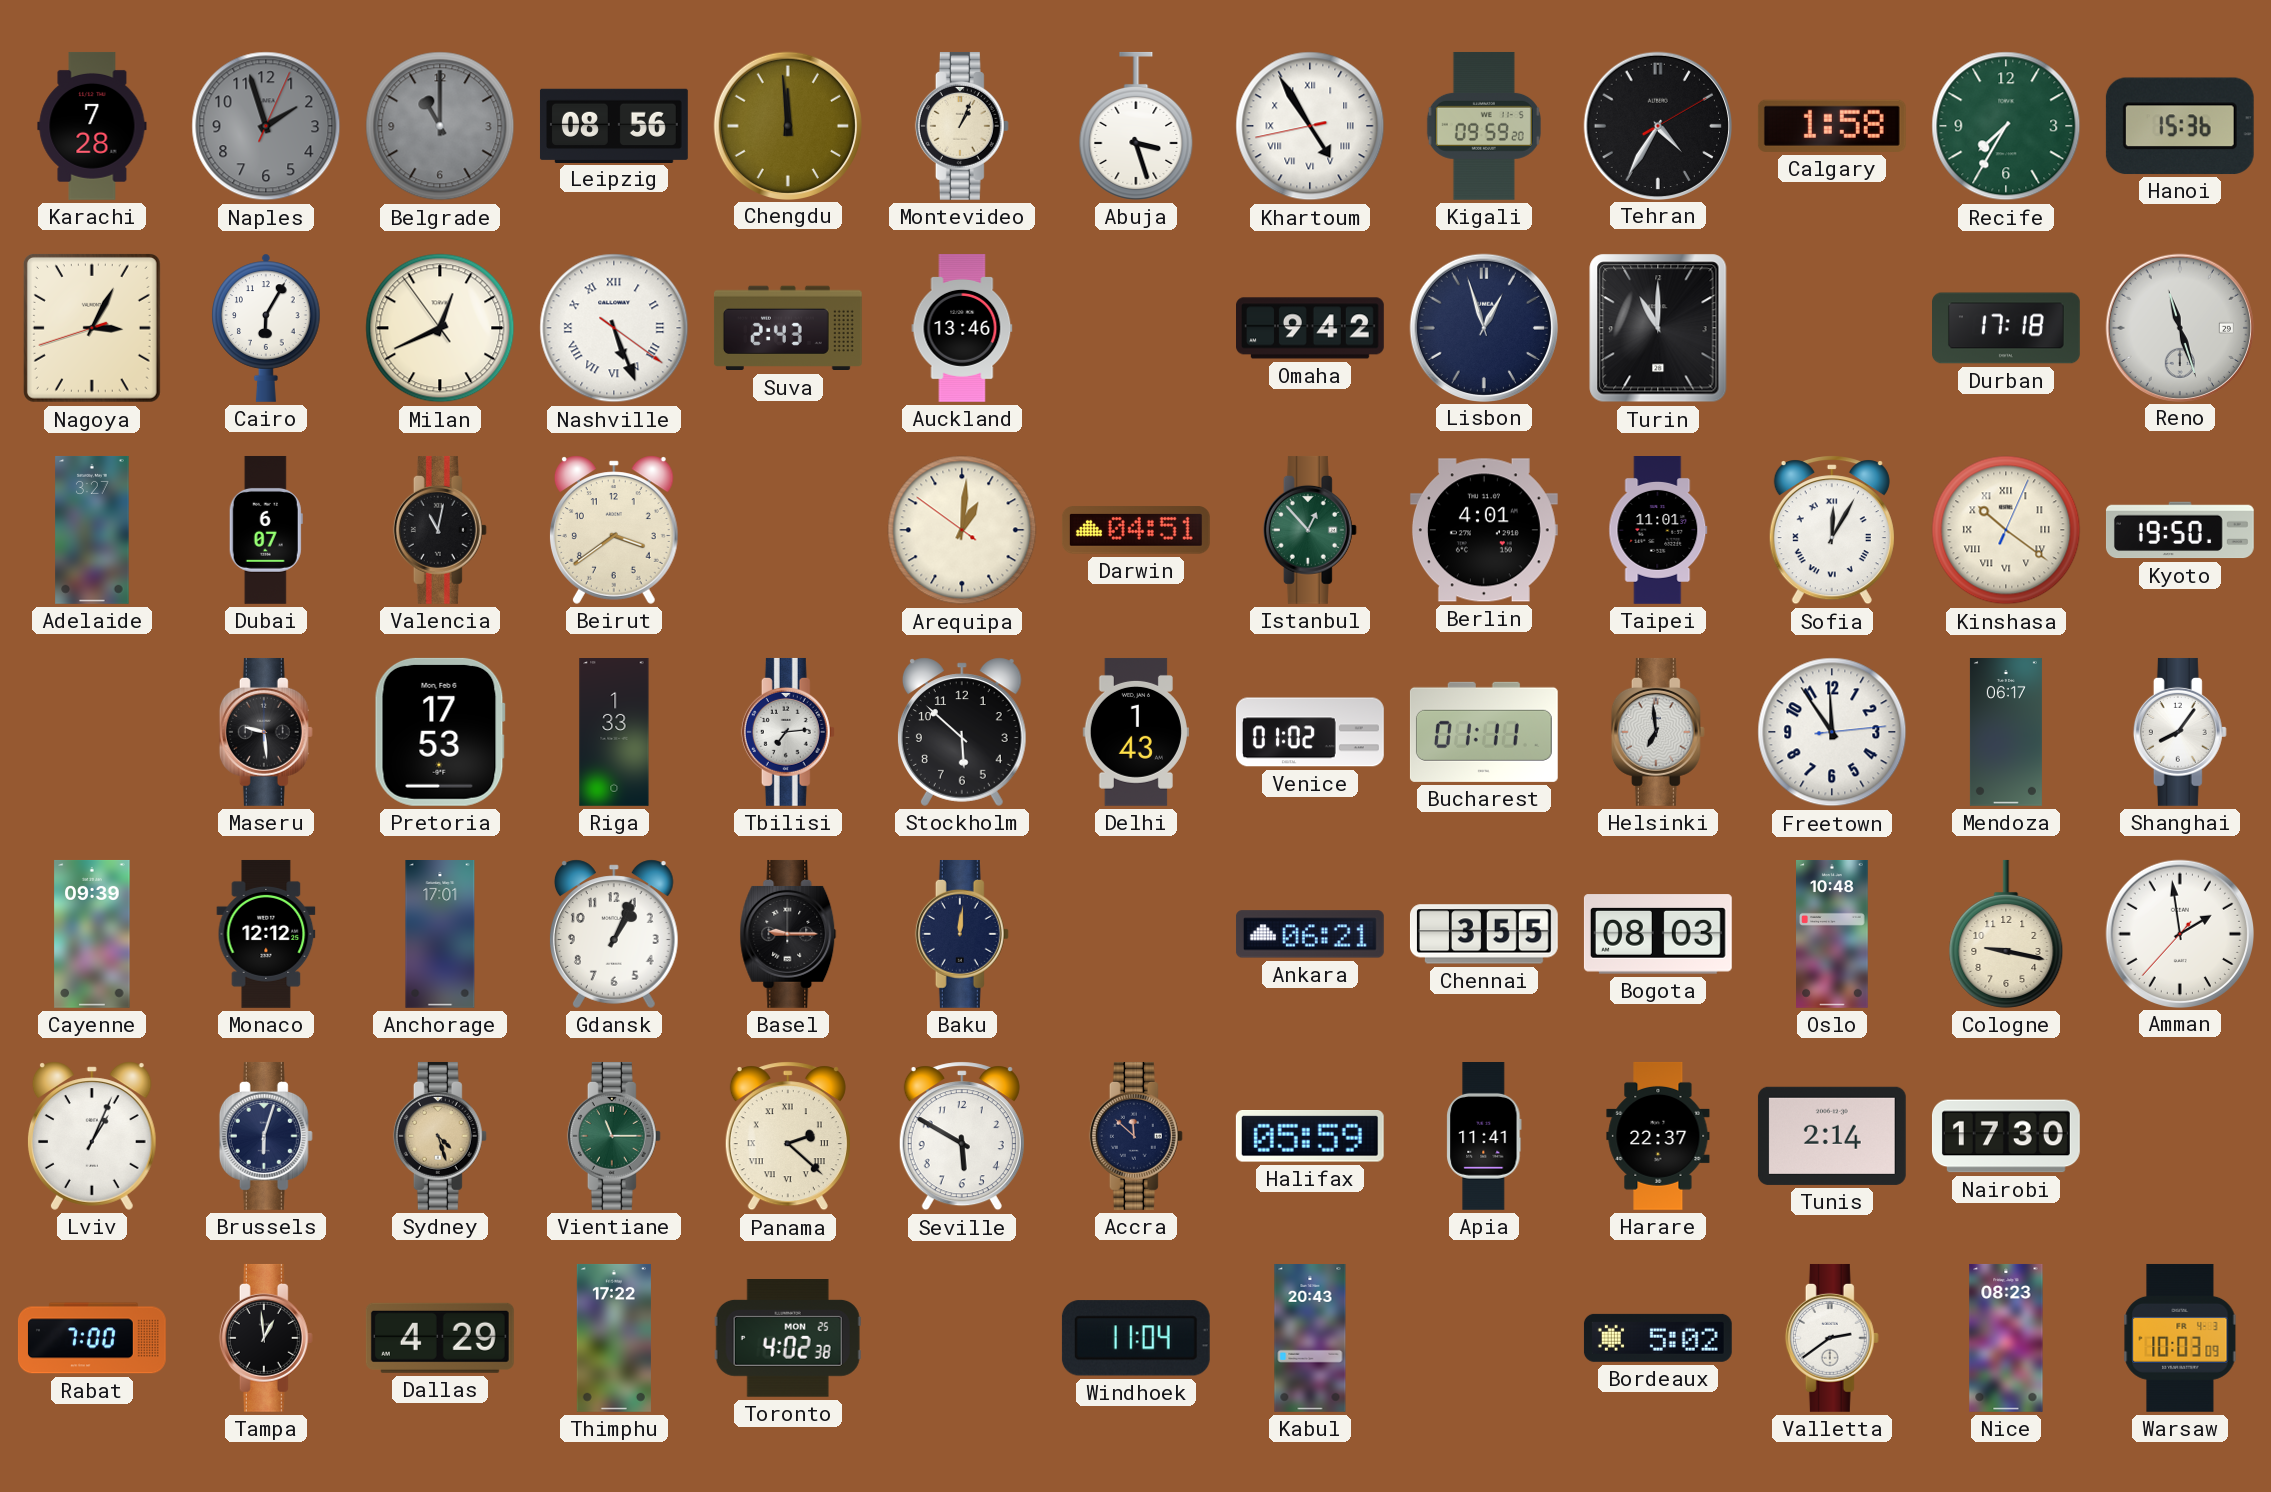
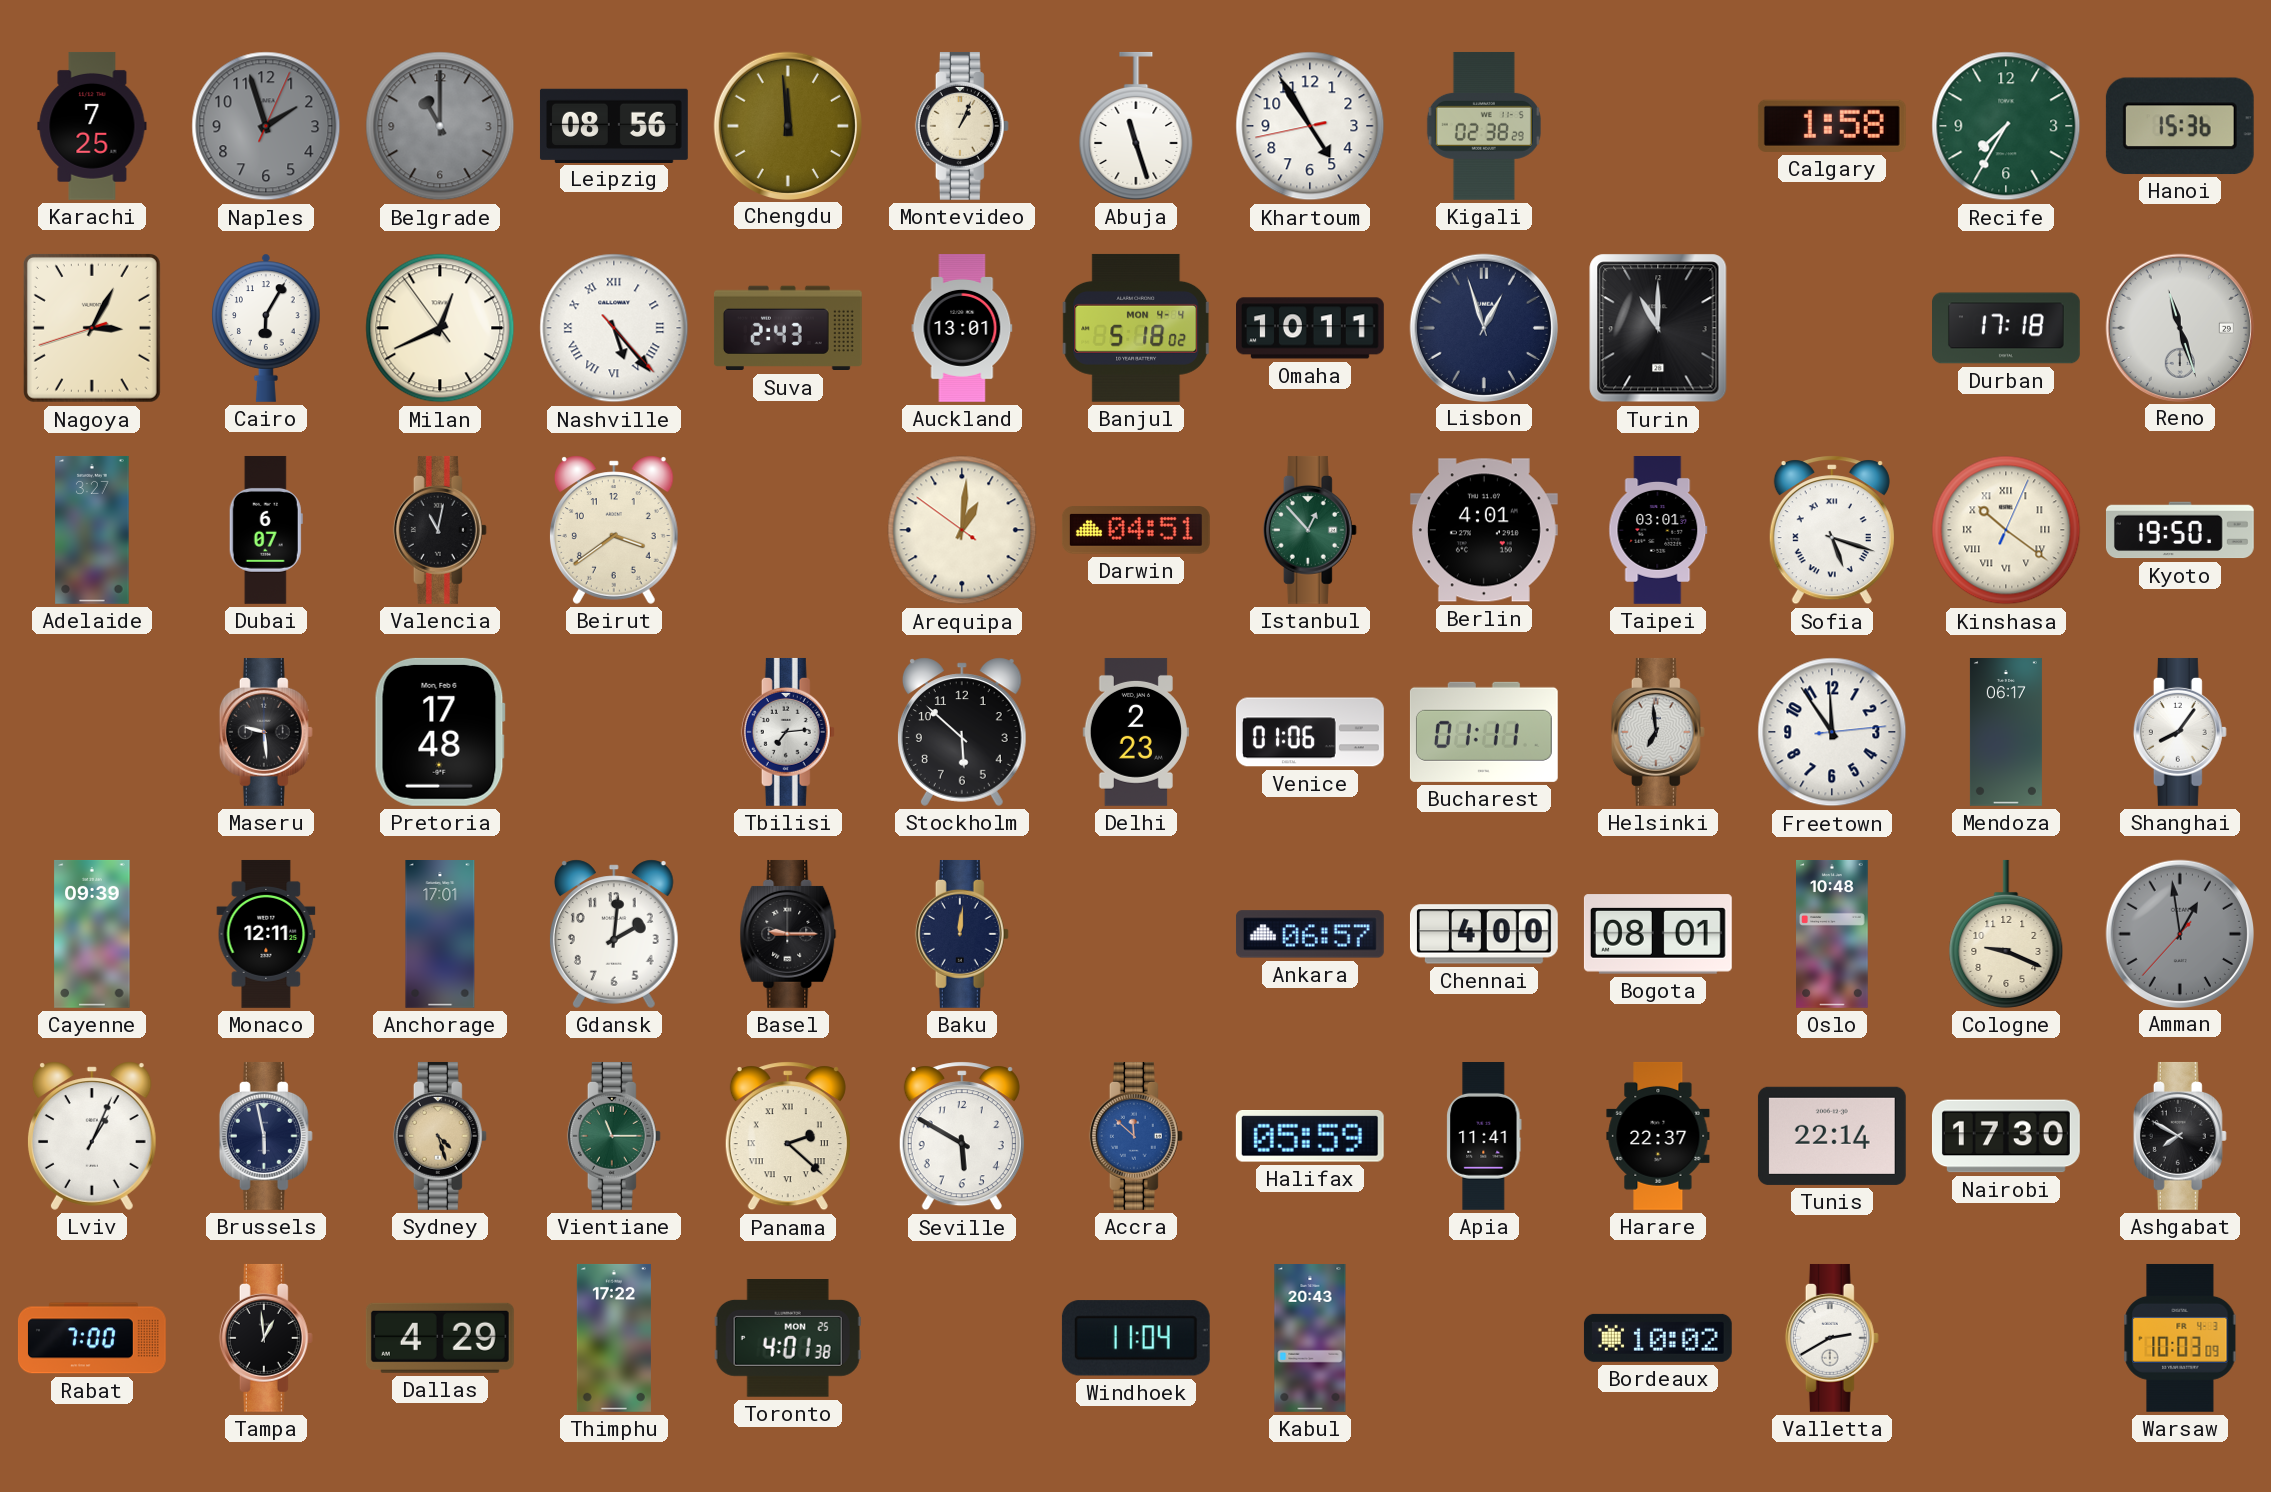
Karachi: 7:28 -> 7:25 (92, 126)
Abuja: 3:27 -> 11:27 (1136, 126)
Khartoum numerals: Roman -> Arabic (1310, 126)
Kigali: 09:59 -> 02:38 (1484, 126)
Tehran: 4:35 -> none (1657, 125)
Nashville: 5:26 -> 5:23 (614, 328)
Auckland: 13:46 -> 13:01 (962, 329)
Banjul: none -> 5:18 (1136, 328)
Omaha: 9:42 -> 10:11 (1311, 328)
Taipei: 11:01 -> 03:01 (1658, 531)
Sofia: 12:05 -> 5:18 (1832, 530)
Pretoria: 17:53 -> 17:48 (440, 732)
Riga: 1:33 -> none (614, 733)
Delhi: 1:43 -> 2:23 (1136, 732)
Venice: 01:02 -> 01:06 (1310, 732)
Monaco: 12:12 -> 12:11 (266, 934)
Gdansk: 1:04 -> 2:01 (614, 934)
Ankara: 06:21 -> 06:57 (1310, 934)
Chennai: 3:55 -> 4:00 (1484, 934)
Bogota: 08:03 -> 08:01 (1658, 934)
Cologne: 9:17 -> 9:19 (2006, 934)
Amman: 1:58 -> 12:58 (2179, 933)
Amman dial: white -> grey (2179, 933)
Brussels: 6:03 -> 5:58 (266, 1136)
Accra dial: navy -> blue (1136, 1136)
Tunis: 2:14 -> 22:14 (1832, 1136)
Ashgabat: none -> 7:50 (2180, 1136)
Toronto: 4:02 -> 4:01 (788, 1339)
Bordeaux: 5:02 -> 10:02 (1658, 1338)
Valletta: 2:39 -> 2:40 (1832, 1338)
Nice: 08:23 -> none (2006, 1338)
